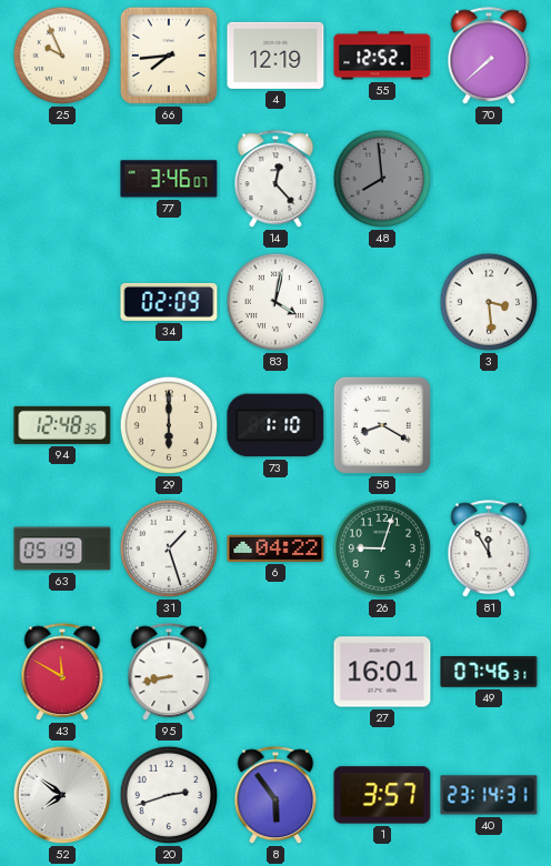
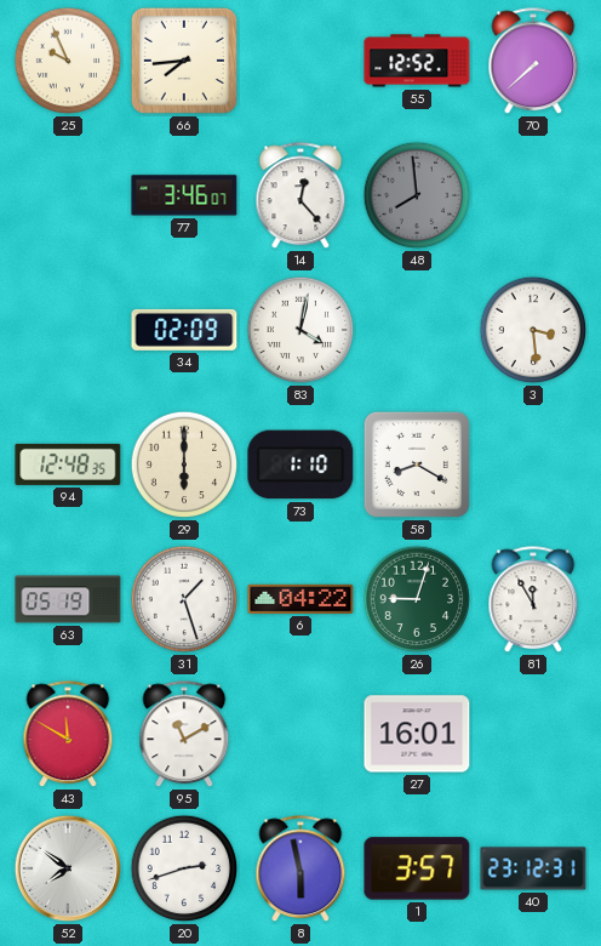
4: 12:19 -> none (275, 56)
95: 8:43 -> 11:10 (184, 735)
49: 07:46 -> none (489, 673)
8: 5:54 -> 5:58 (300, 870)
40: 23:14 -> 23:12 (533, 868)
